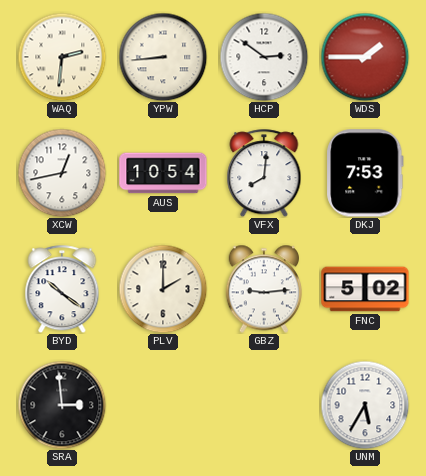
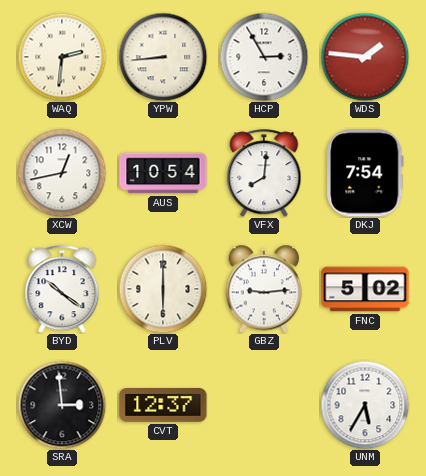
HCP: 2:51 -> 2:55 (264, 57)
WDS: 1:45 -> 1:46 (365, 57)
DKJ: 7:53 -> 7:54 (365, 173)
PLV: 2:00 -> 6:00 (163, 289)
CVT: none -> 12:37 (163, 406)
